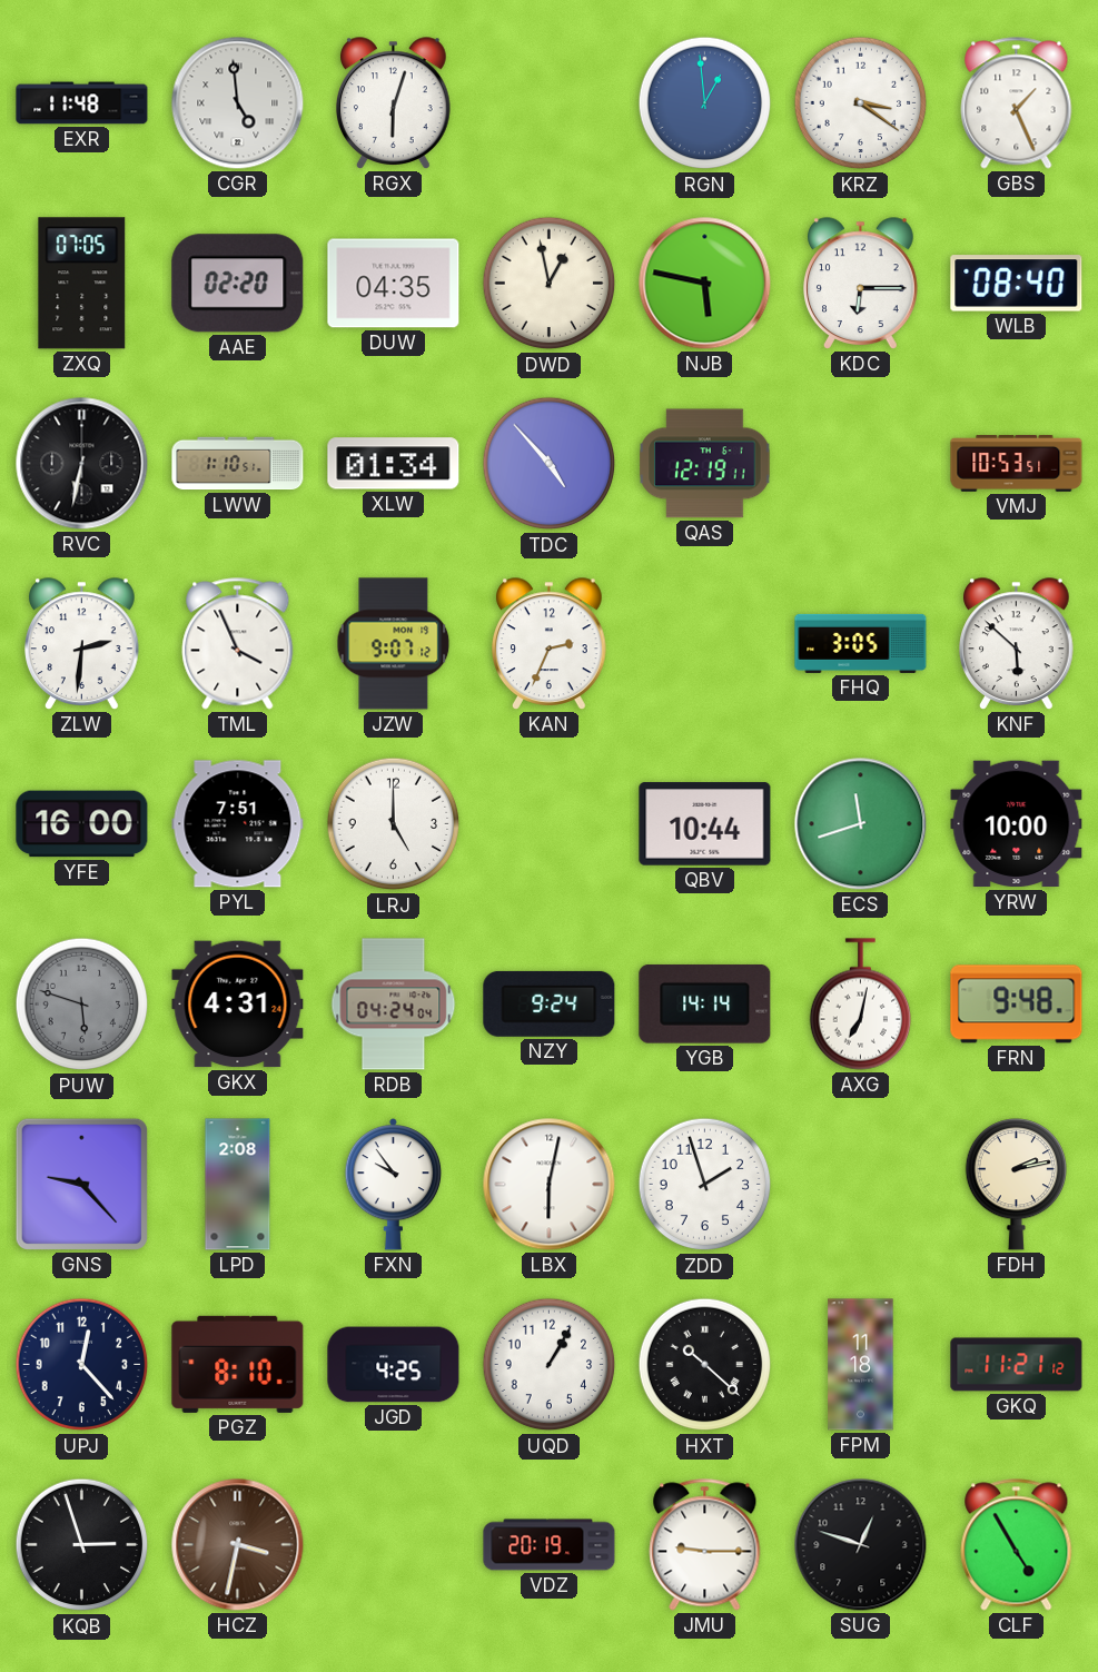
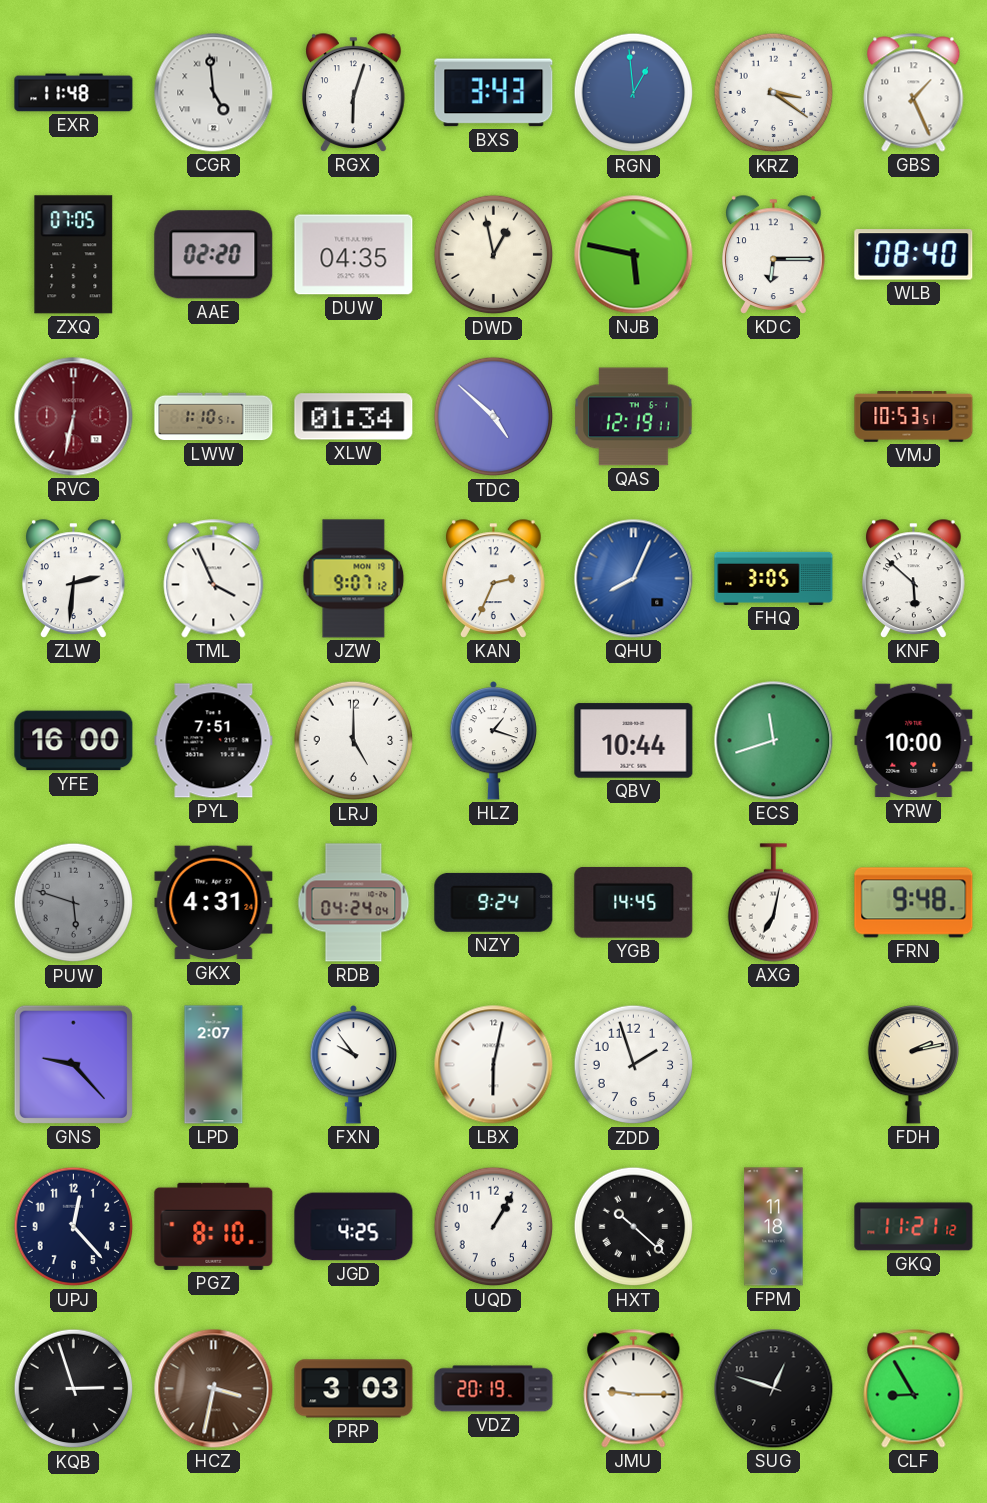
BXS: none -> 3:43 (494, 93)
RVC dial: black -> burgundy (74, 417)
TDC: 4:53 -> 4:52 (494, 417)
QHU: none -> 8:04 (634, 579)
HLZ: none -> 1:18 (494, 740)
YGB: 14:14 -> 14:45 (634, 903)
LPD: 2:08 -> 2:07 (214, 1065)
PRP: none -> 3:03 (354, 1389)
CLF: 4:55 -> 8:55 (914, 1389)
